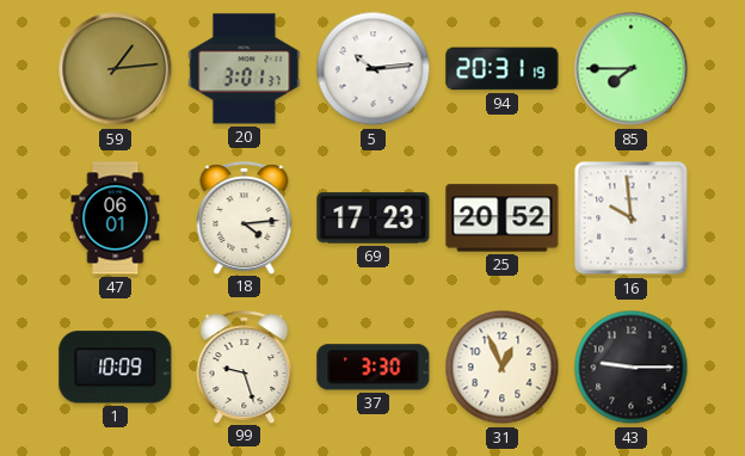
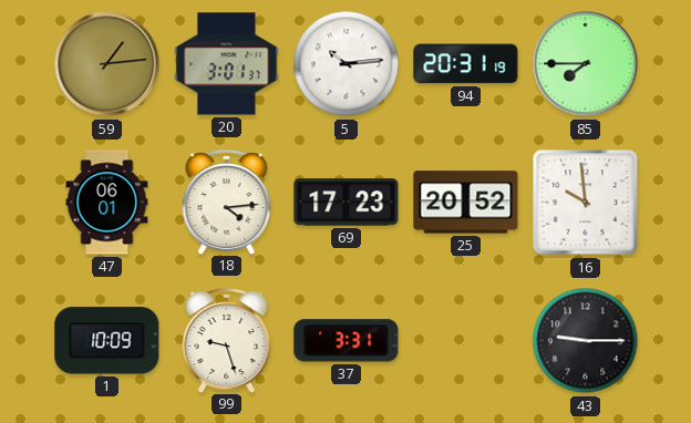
37: 3:30 -> 3:31 (347, 341)
31: 12:56 -> none (503, 368)
